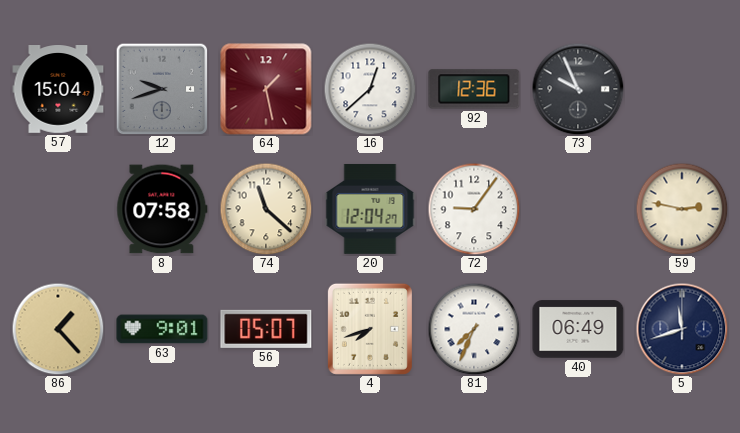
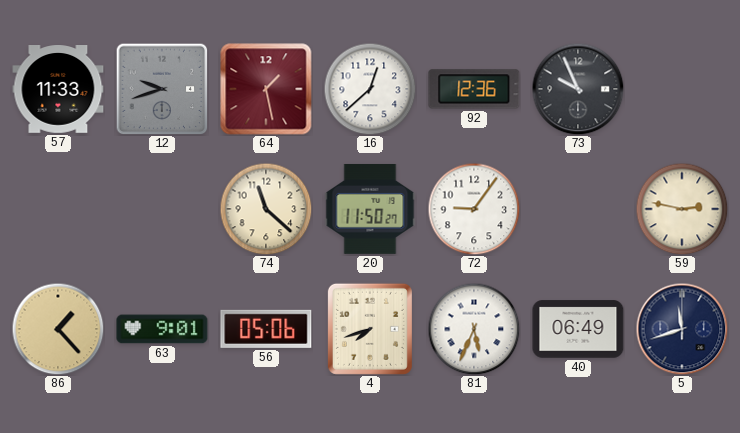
57: 15:04 -> 11:33 (58, 90)
8: 07:58 -> none (162, 209)
20: 12:04 -> 11:50 (370, 209)
56: 05:07 -> 05:06 (266, 329)
81: 7:34 -> 5:34 (474, 329)
